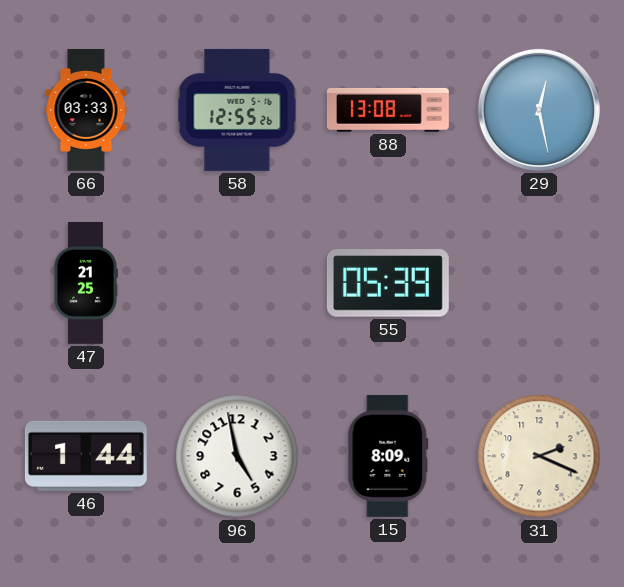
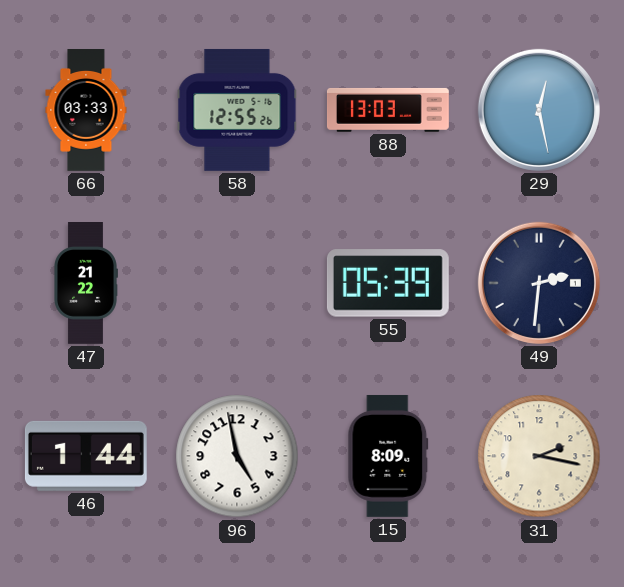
88: 13:08 -> 13:03 (388, 110)
47: 21:25 -> 21:22 (86, 284)
49: none -> 2:31 (539, 283)
31: 2:19 -> 2:17 (539, 456)
